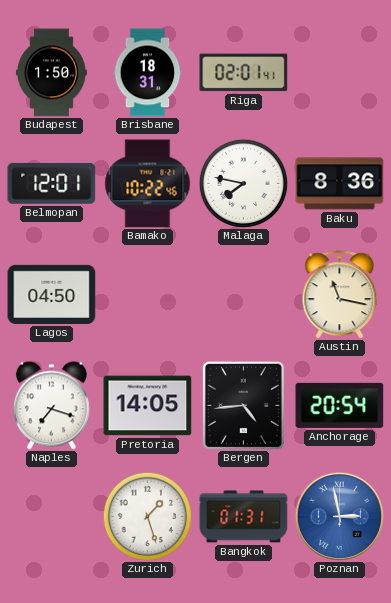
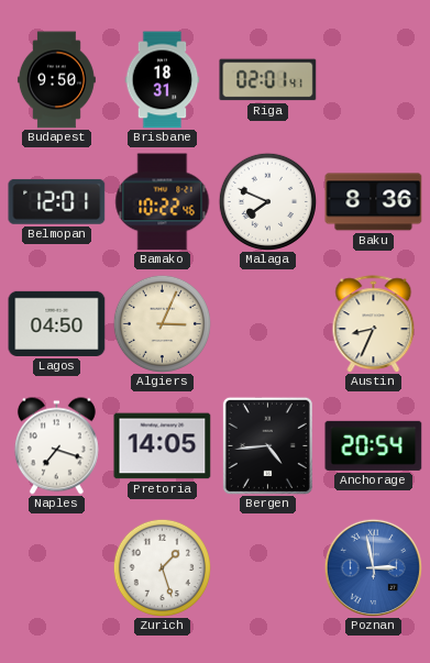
Budapest: 1:50 -> 9:50 (56, 80)
Malaga: 7:47 -> 7:49 (267, 201)
Algiers: none -> 3:04 (162, 323)
Austin: 11:17 -> 8:34 (374, 324)
Bangkok: 01:31 -> none (244, 517)
